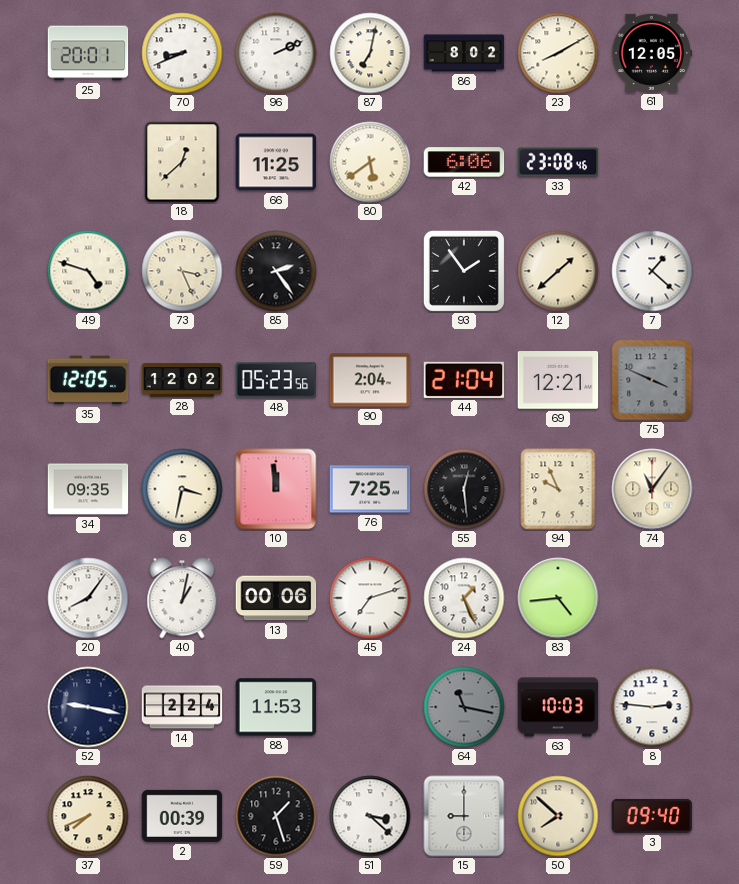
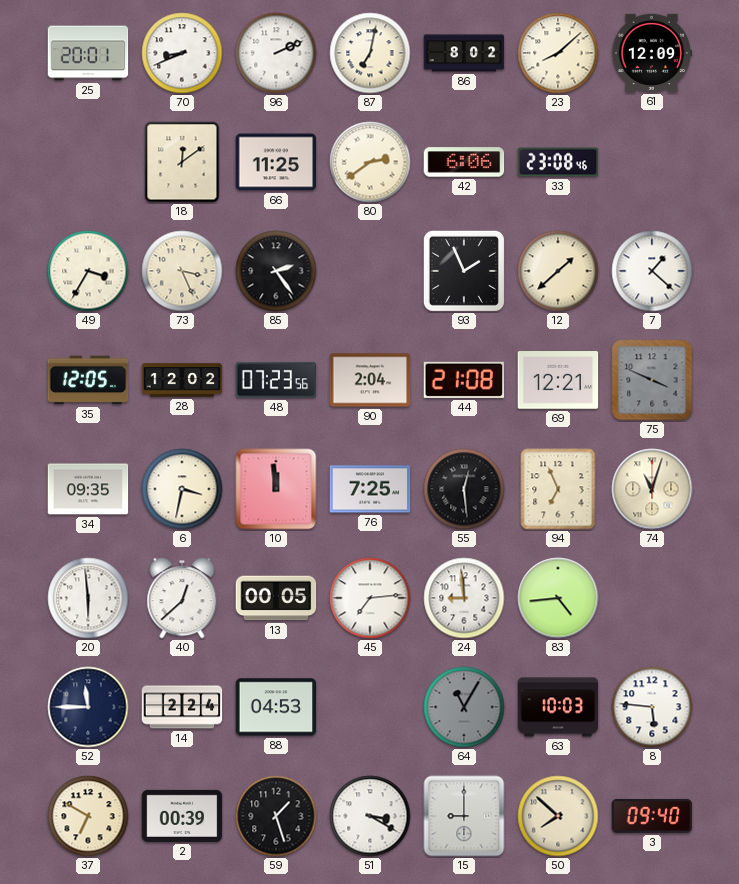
23: 8:10 -> 8:08 (558, 53)
61: 12:05 -> 12:09 (652, 53)
18: 12:38 -> 12:09 (182, 162)
80: 5:39 -> 2:39 (370, 162)
49: 4:48 -> 3:35 (88, 271)
93: 1:54 -> 1:56 (464, 271)
48: 05:23 -> 07:23 (276, 380)
44: 21:04 -> 21:08 (464, 380)
94: 9:56 -> 6:56 (558, 489)
74: 11:06 -> 11:03 (652, 489)
20: 8:06 -> 5:59 (88, 598)
40: 1:02 -> 12:38 (182, 598)
13: 00:06 -> 00:05 (276, 598)
45: 7:12 -> 7:14 (370, 598)
24: 1:26 -> 8:59 (464, 598)
52: 9:17 -> 11:45 (88, 707)
88: 11:53 -> 04:53 (276, 707)
64: 11:17 -> 11:05 (464, 707)
8: 2:46 -> 5:46 (652, 707)
37: 7:41 -> 6:50 (88, 816)
51: 3:22 -> 3:20 (370, 816)
